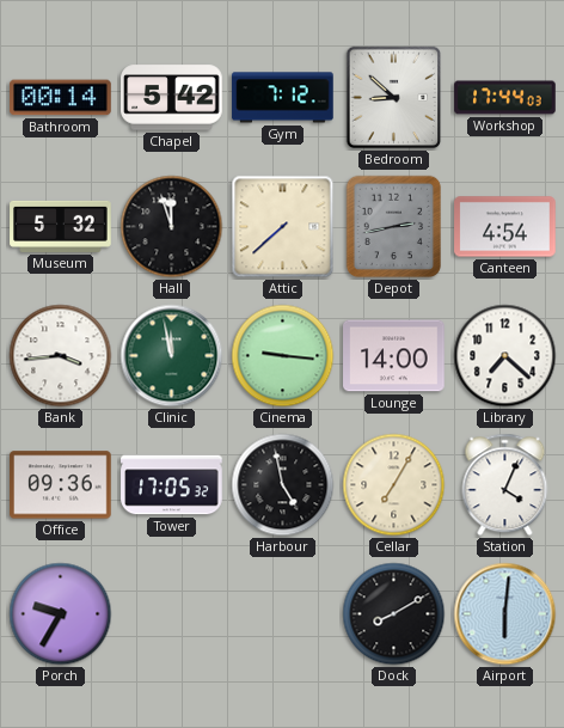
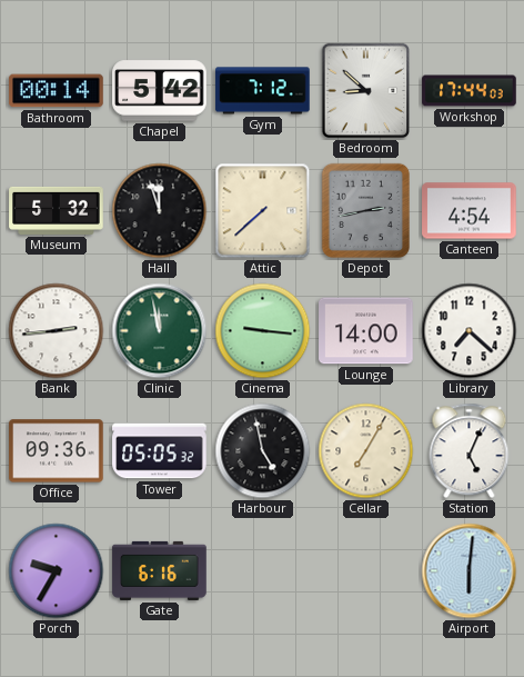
Bank: 3:44 -> 2:44 (57, 331)
Tower: 17:05 -> 05:05 (160, 451)
Station: 4:04 -> 5:04 (470, 451)
Gate: none -> 6:16 (160, 570)
Dock: 8:10 -> none (394, 614)
